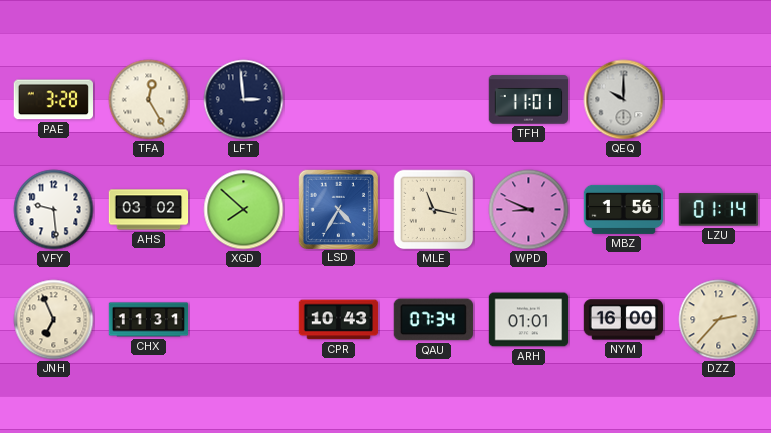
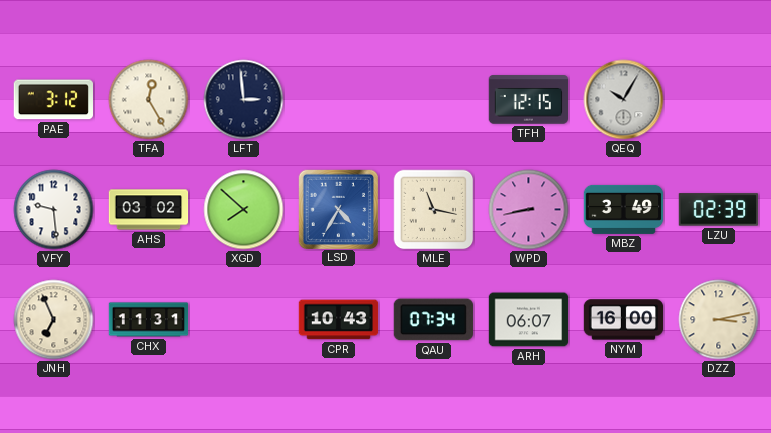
PAE: 3:28 -> 3:12 (53, 100)
TFH: 11:01 -> 12:15 (528, 100)
QEQ: 10:00 -> 10:05 (624, 100)
WPD: 8:49 -> 8:43 (529, 210)
MBZ: 1:56 -> 3:49 (624, 209)
LZU: 01:14 -> 02:39 (719, 210)
ARH: 01:01 -> 06:07 (529, 320)
DZZ: 2:37 -> 3:13 (719, 320)
